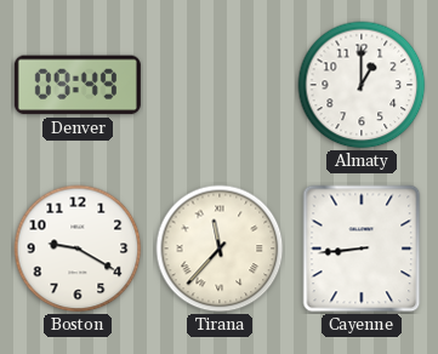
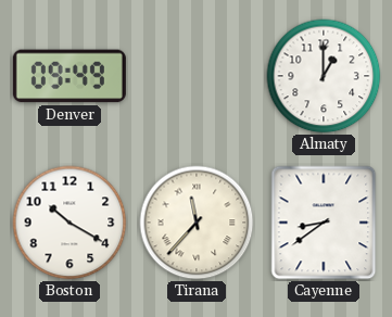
Boston: 9:20 -> 10:20 (69, 223)
Cayenne: 8:44 -> 8:39 (324, 223)
